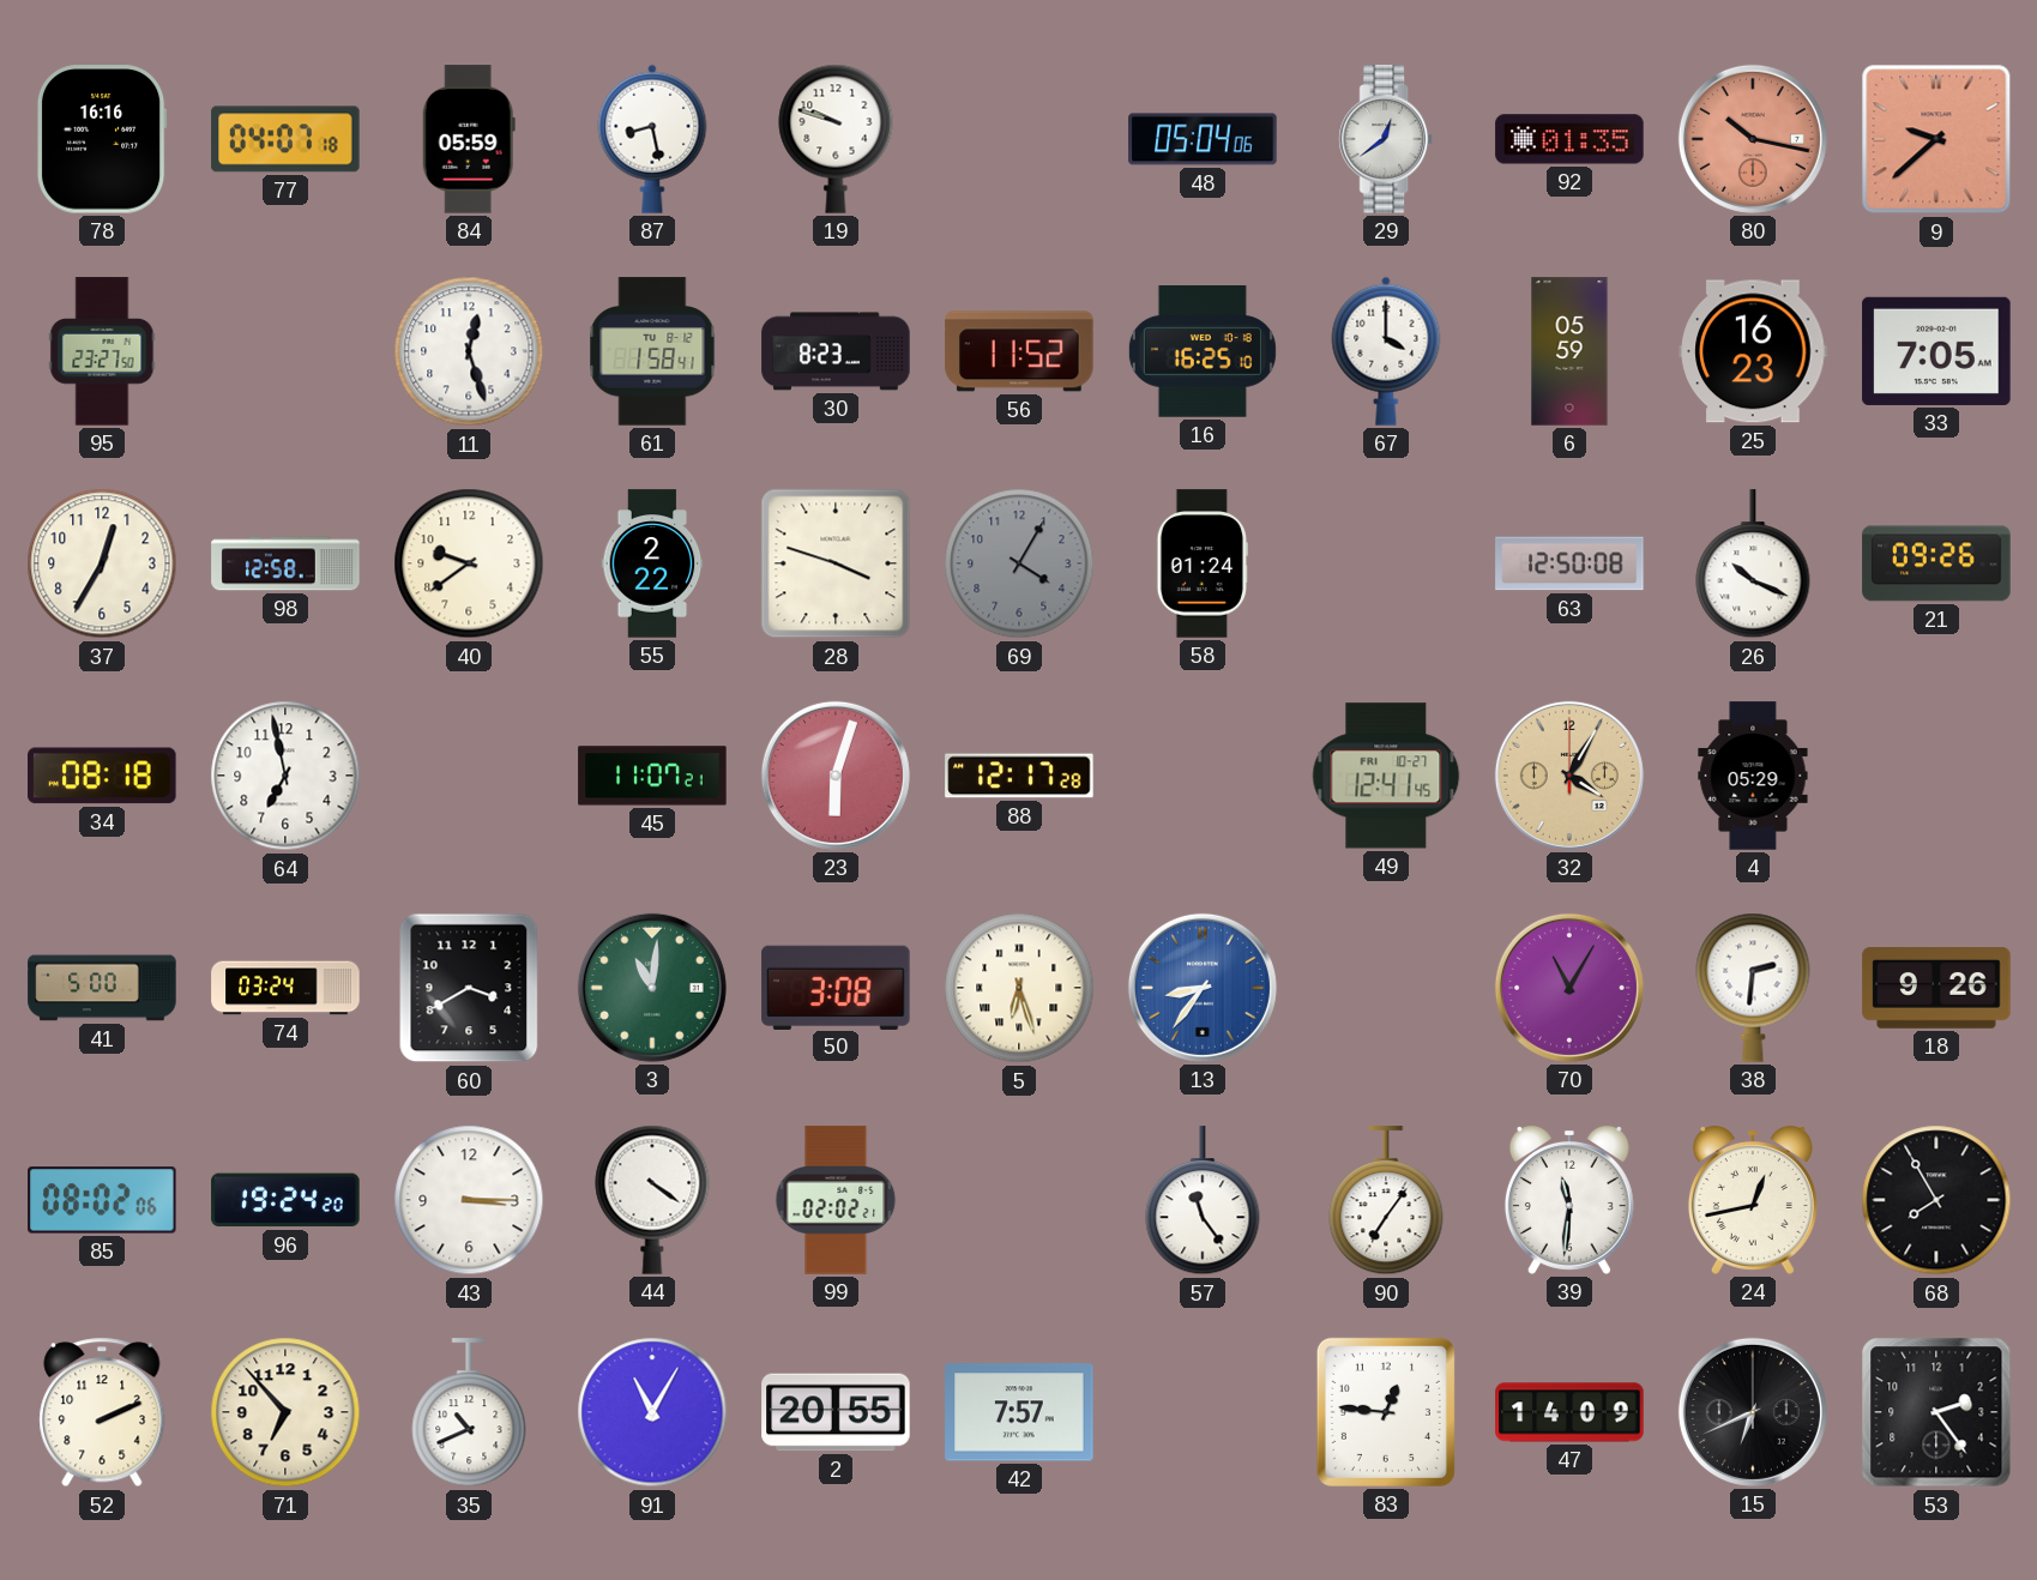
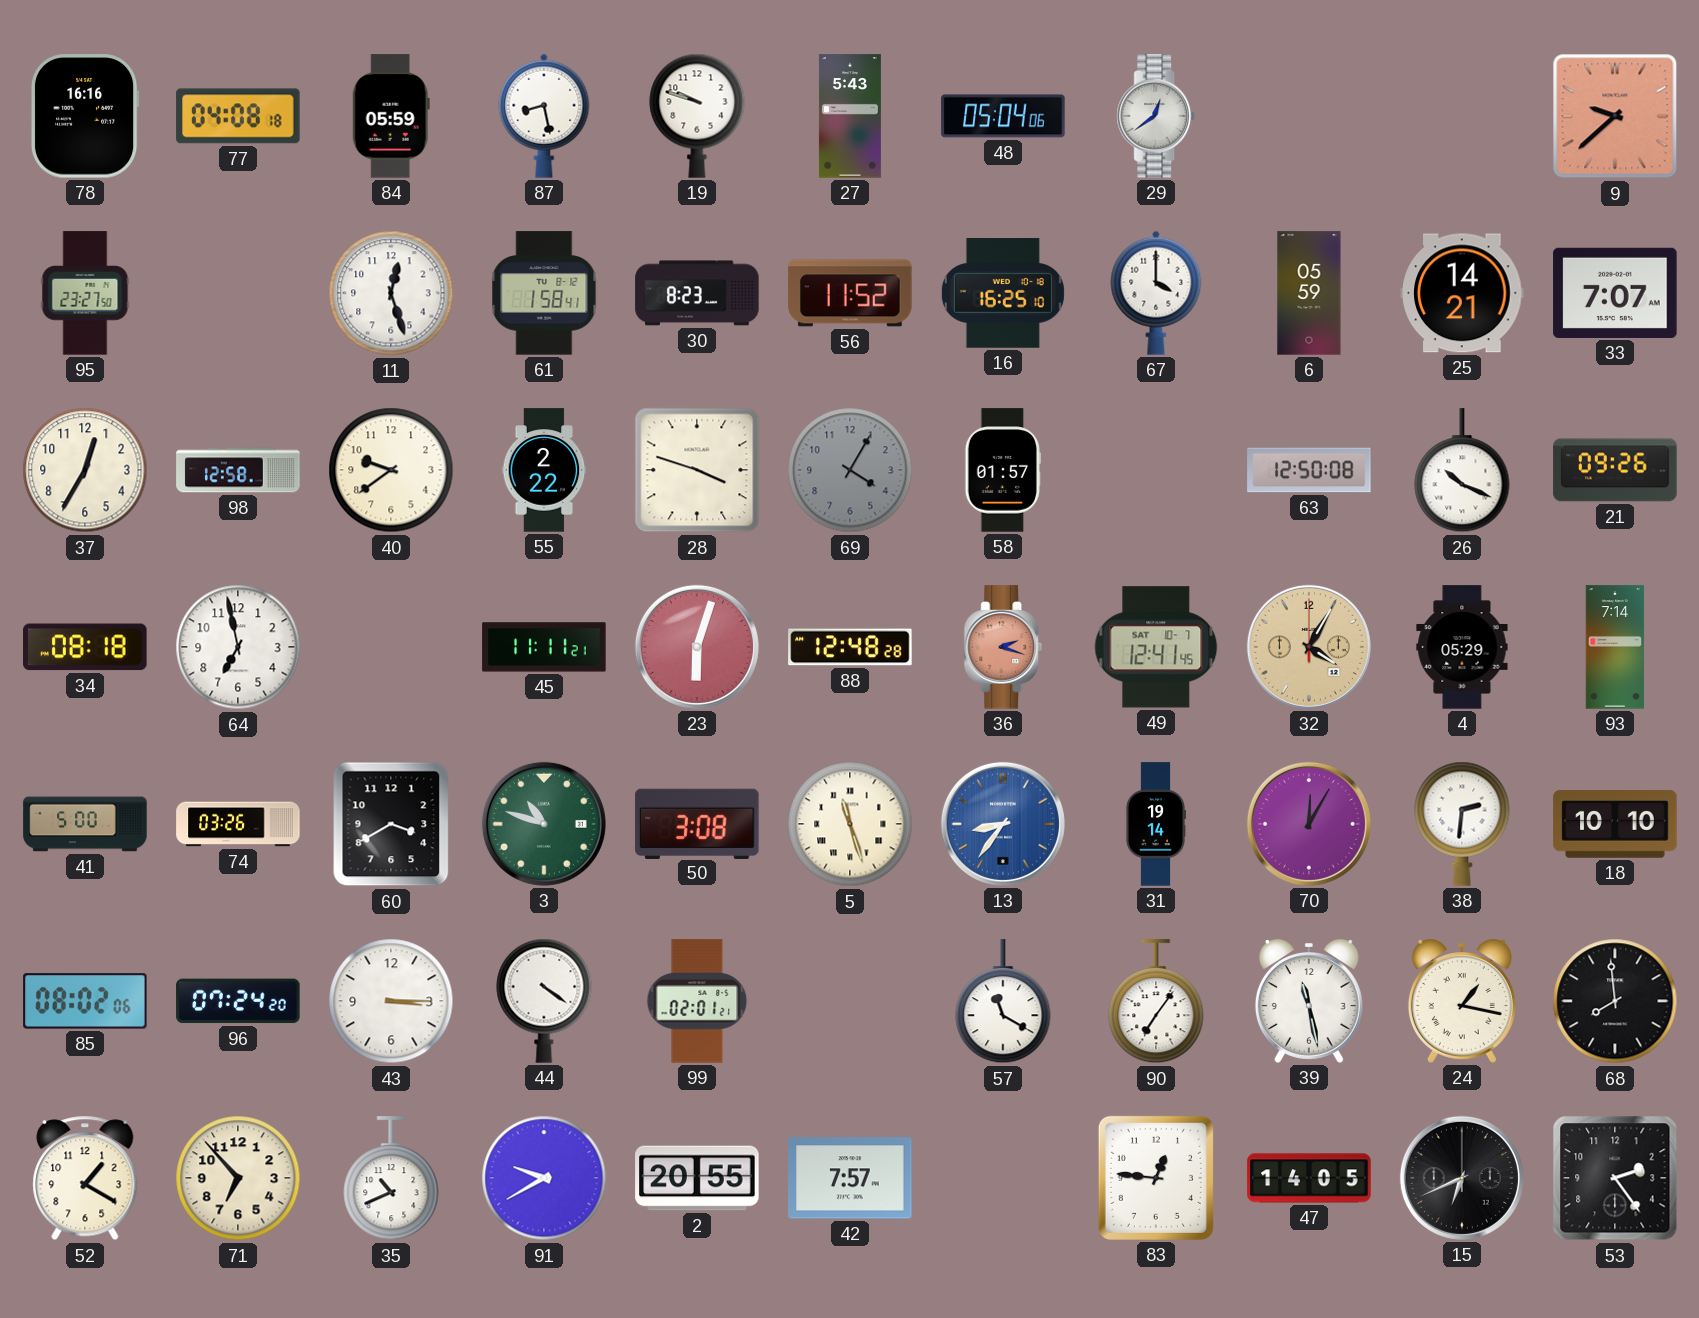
77: 04:07 -> 04:08 (238, 116)
27: none -> 5:43 (850, 116)
92: 01:35 -> none (1569, 139)
80: 10:17 -> none (1753, 139)
25: 16:23 -> 14:21 (1462, 293)
33: 7:05 -> 7:07 (1615, 293)
58: 01:24 -> 01:57 (1003, 470)
45: 11:07 -> 11:11 (544, 647)
88: 12:17 -> 12:48 (850, 647)
36: none -> 2:18 (1003, 647)
49 date: FRI 10-27 -> SAT 10-7 (1156, 647)
93: none -> 7:14 (1615, 647)
74: 03:24 -> 03:26 (238, 824)
3: 11:01 -> 10:48 (544, 824)
5: 6:27 -> 11:27 (850, 824)
31: none -> 19:14 (1155, 824)
70: 11:05 -> 12:05 (1309, 824)
18: 9:26 -> 10:10 (1615, 824)
96: 19:24 -> 07:24 (238, 1001)
99: 02:02 -> 02:01 (697, 1001)
57: 11:24 -> 11:20 (1003, 1002)
39: 11:31 -> 11:28 (1309, 1002)
24: 12:43 -> 1:17 (1462, 1002)
68: 7:55 -> 7:59 (1615, 1001)
52: 2:11 -> 1:20 (85, 1178)
91: 11:05 -> 9:40 (544, 1178)
47: 14:09 -> 14:05 (1309, 1178)
